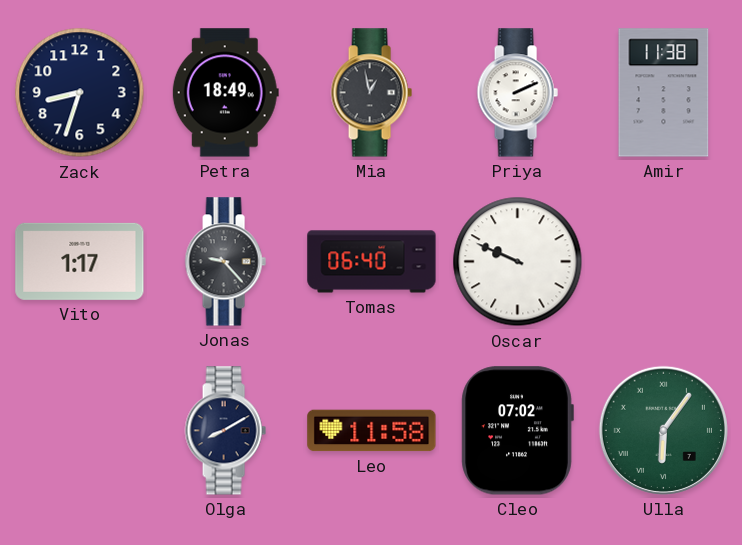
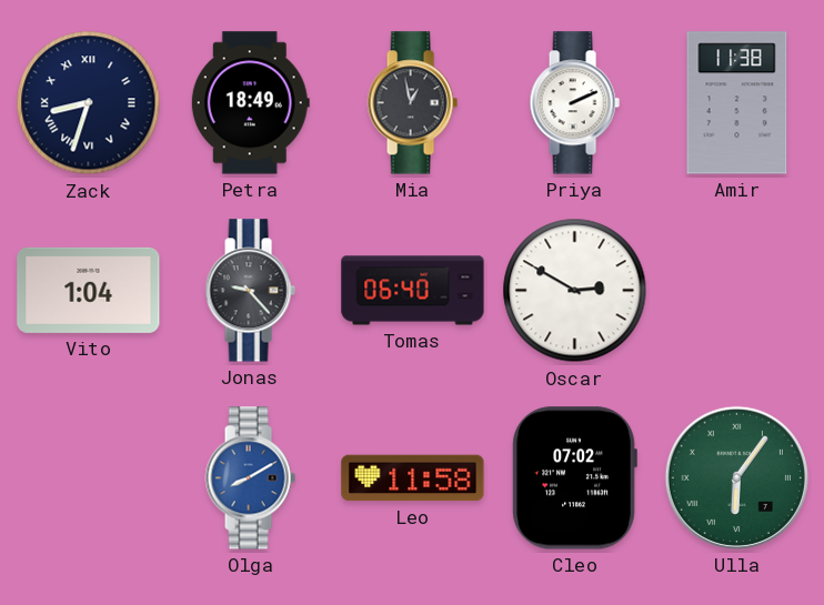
Zack numerals: Arabic -> Roman (89, 103)
Vito: 1:17 -> 1:04 (89, 290)
Oscar: 9:49 -> 2:50 (575, 291)
Olga dial: navy -> blue (250, 478)
